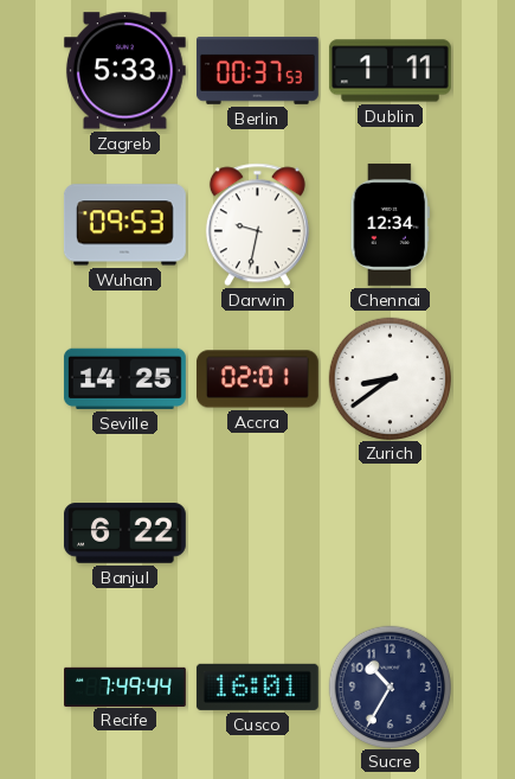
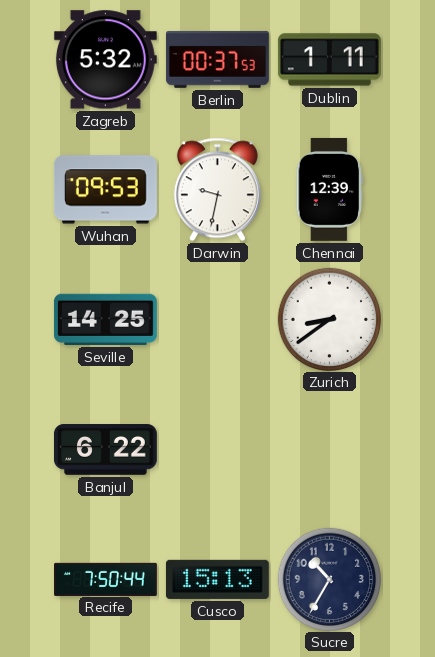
Zagreb: 5:33 -> 5:32 (105, 60)
Chennai: 12:34 -> 12:39 (329, 189)
Accra: 02:01 -> none (257, 379)
Recife: 7:49 -> 7:50 (106, 579)
Cusco: 16:01 -> 15:13 (217, 579)
